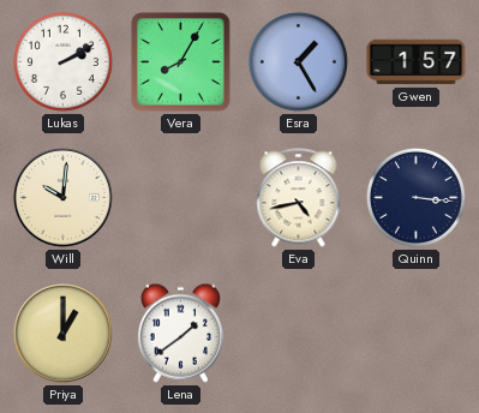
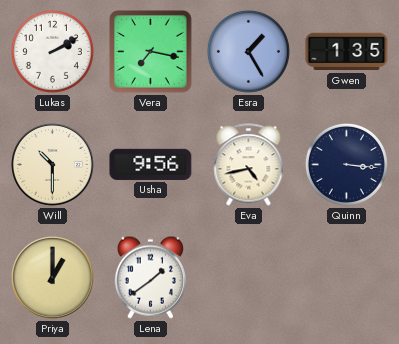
Vera: 8:05 -> 7:17 (151, 52)
Gwen: 1:57 -> 1:35 (347, 52)
Will: 10:01 -> 10:30 (53, 165)
Usha: none -> 9:56 (151, 164)
